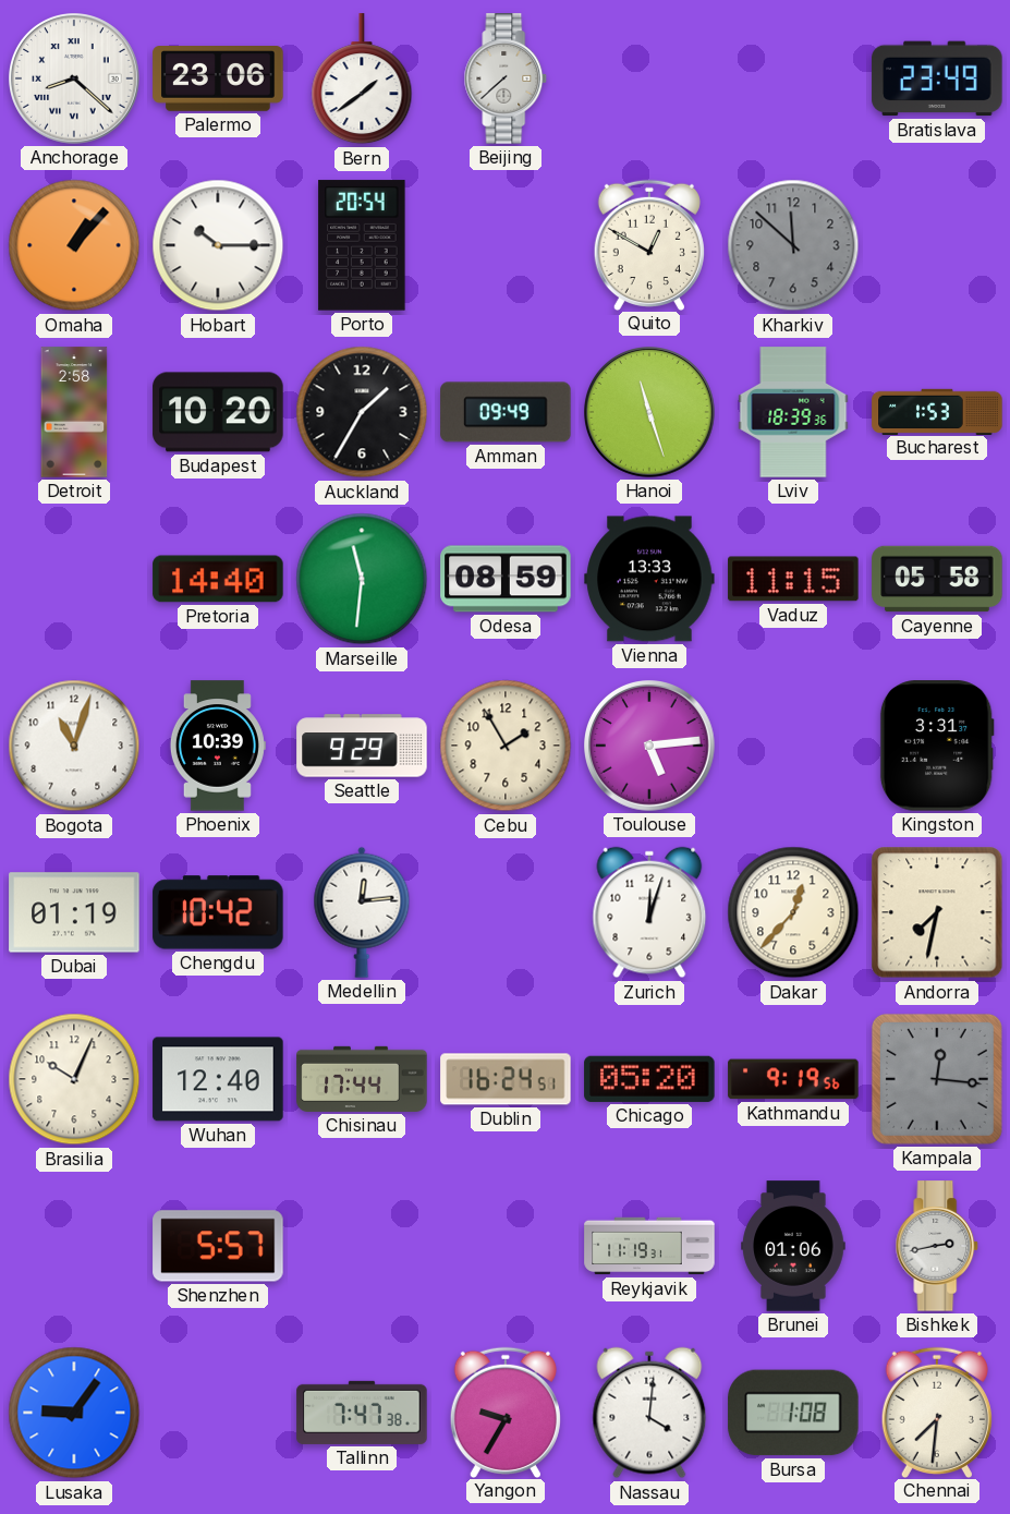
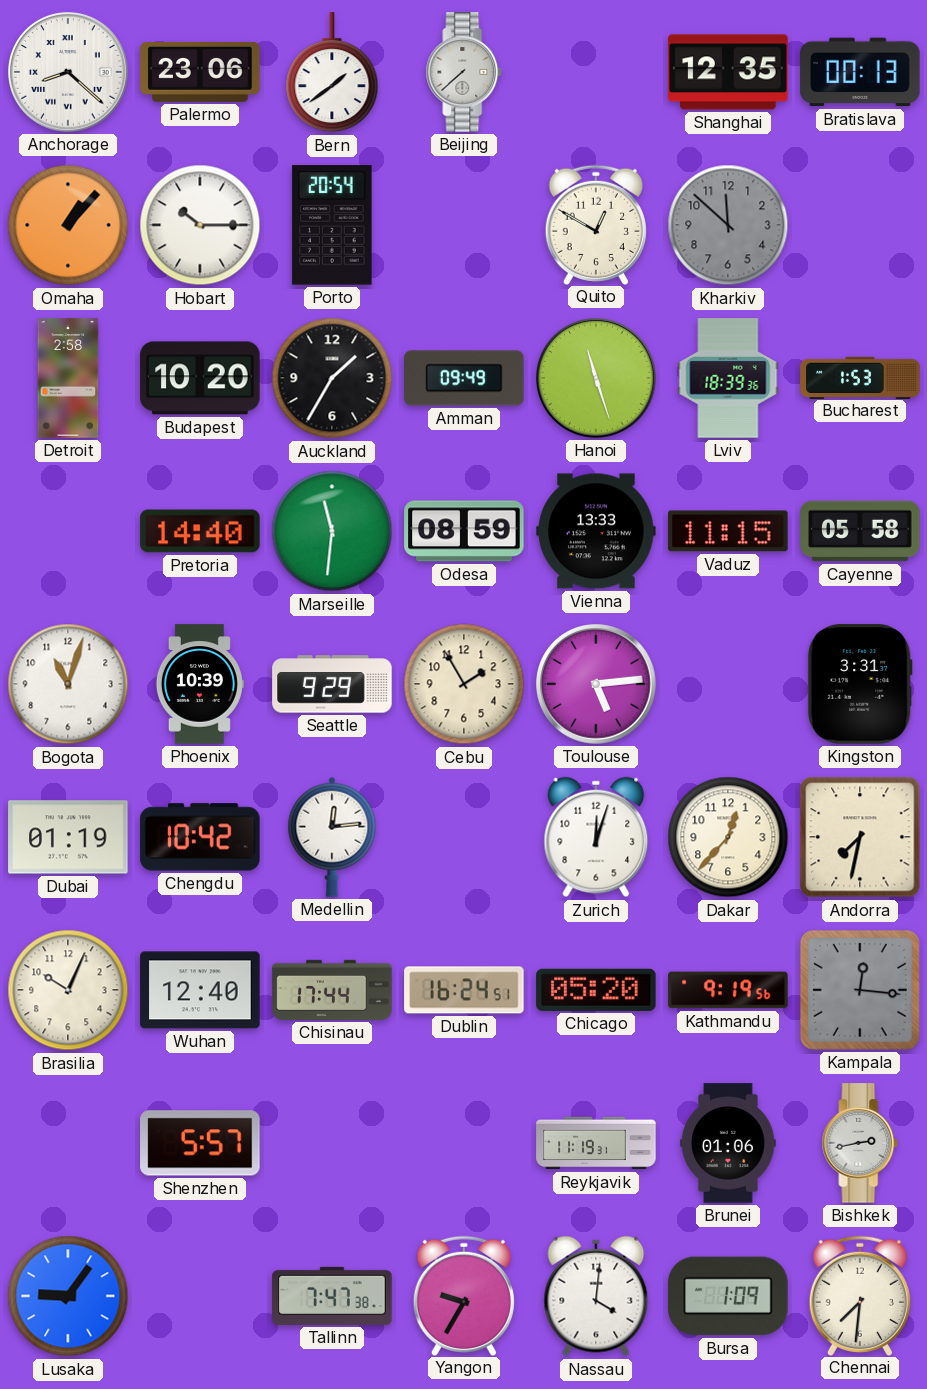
Shanghai: none -> 12:35 (728, 72)
Bratislava: 23:49 -> 00:13 (860, 72)
Bursa: 1:08 -> 1:09 (728, 1296)
